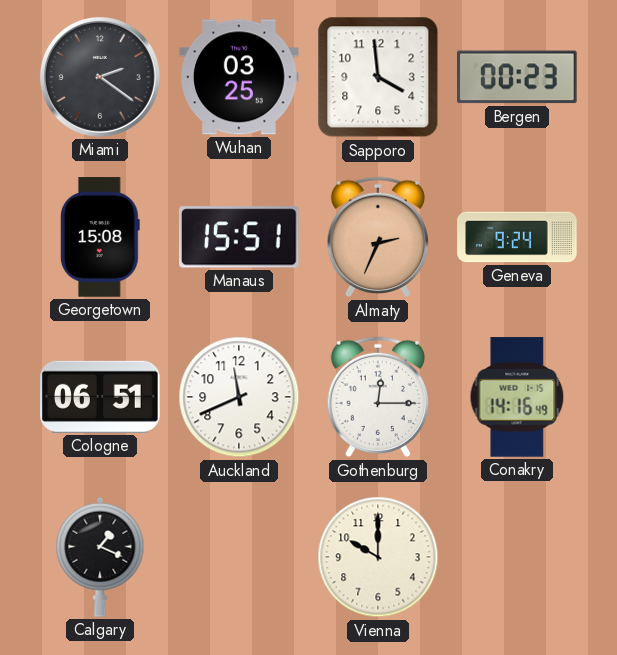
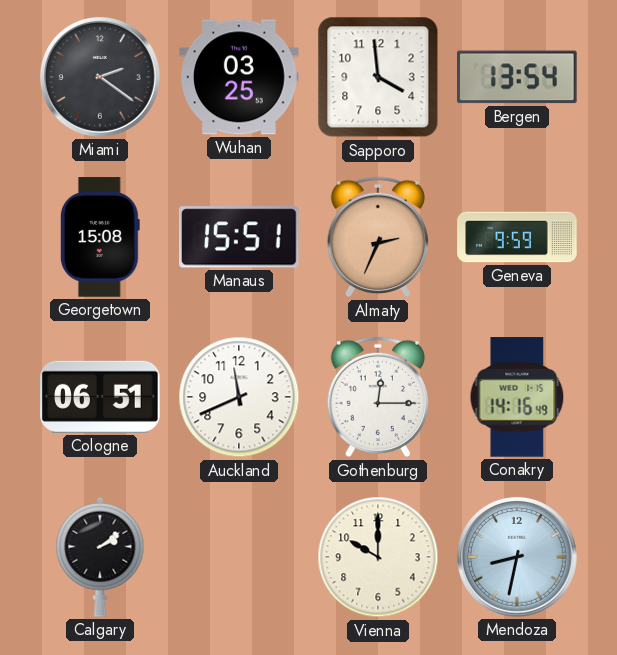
Bergen: 00:23 -> 13:54 (517, 77)
Geneva: 9:24 -> 9:59 (517, 237)
Calgary: 1:19 -> 2:09 (100, 557)
Mendoza: none -> 8:32 (517, 557)
